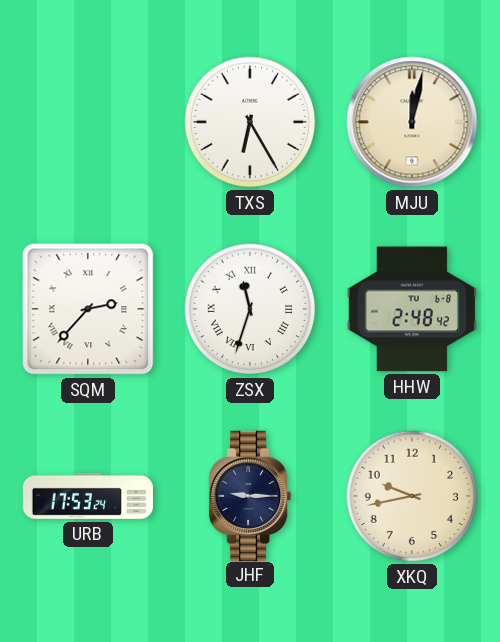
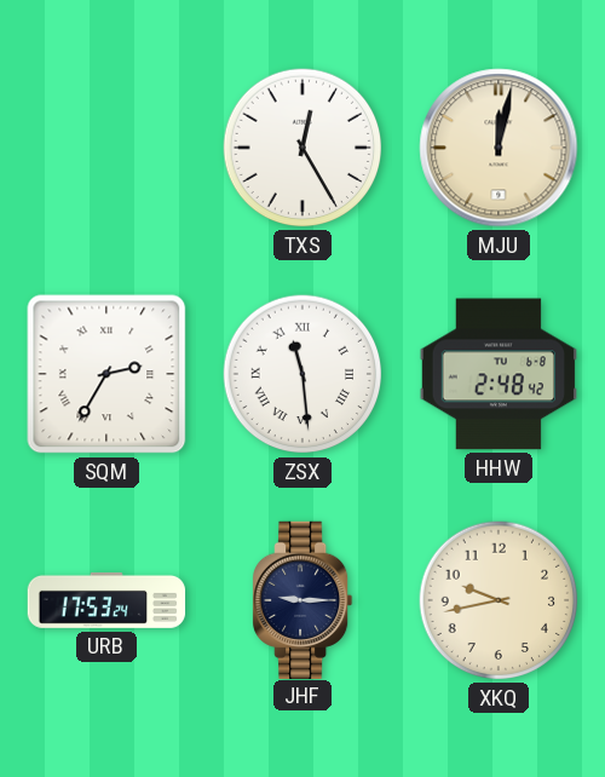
TXS: 6:25 -> 12:25 (302, 148)
SQM: 2:37 -> 2:35 (106, 374)
ZSX: 11:33 -> 11:29 (302, 374)
